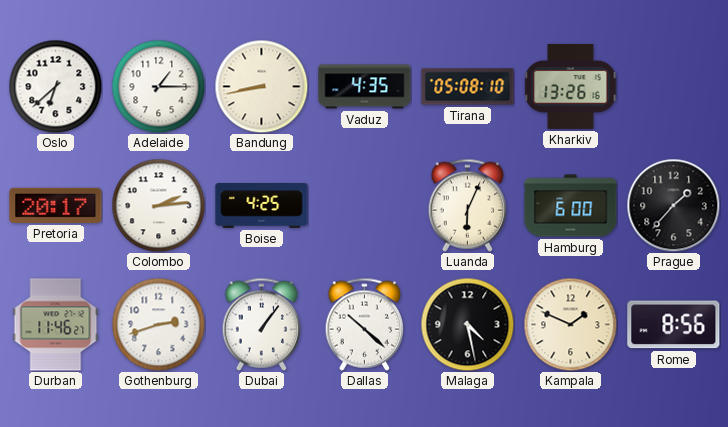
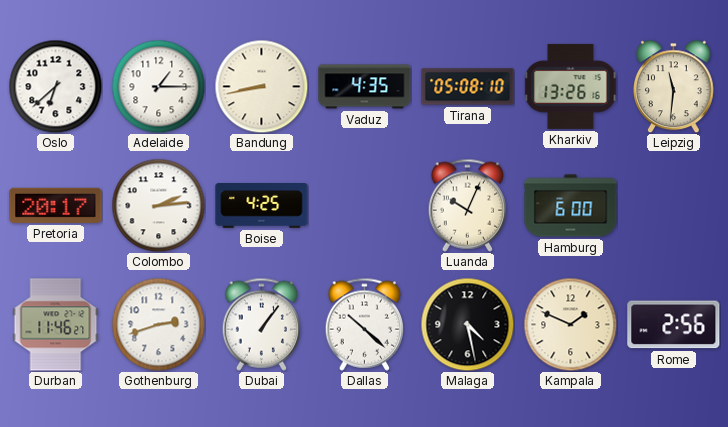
Leipzig: none -> 11:31 (674, 86)
Luanda: 6:04 -> 10:04 (468, 205)
Prague: 1:37 -> none (673, 205)
Rome: 8:56 -> 2:56 (674, 325)
